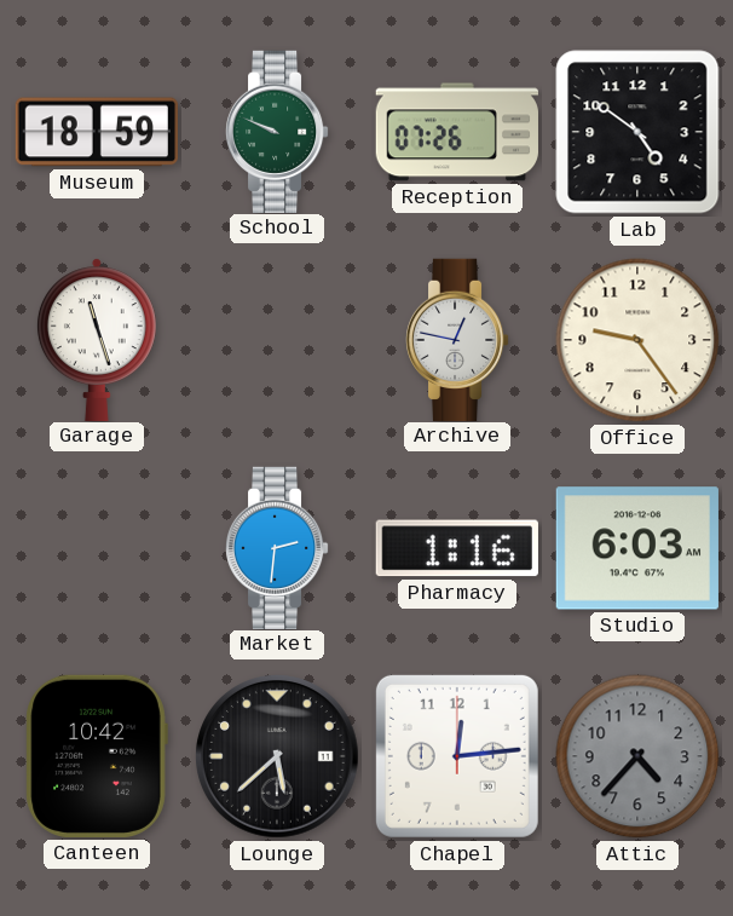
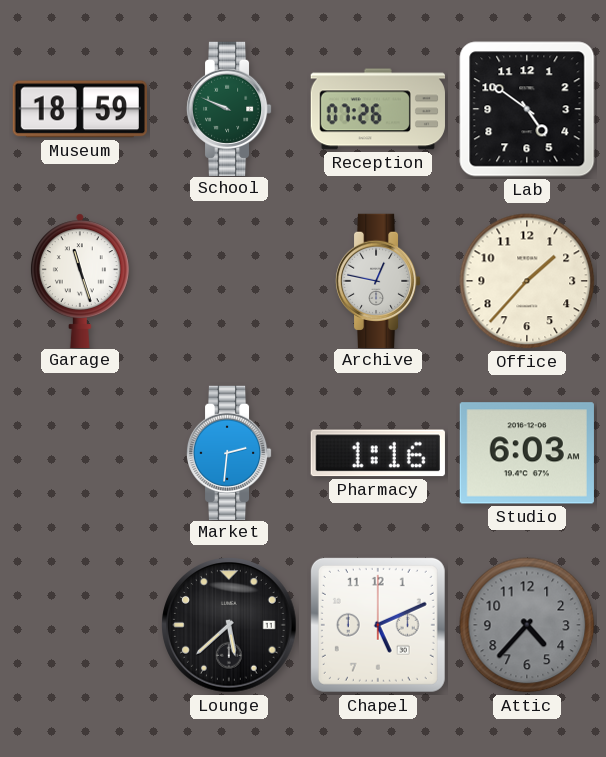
Office: 9:24 -> 1:37 (527, 281)
Canteen: 10:42 -> none (97, 756)
Chapel: 12:14 -> 5:11 (378, 625)
